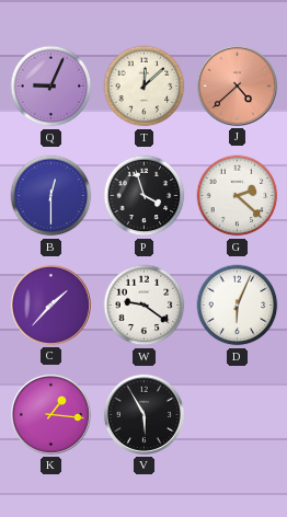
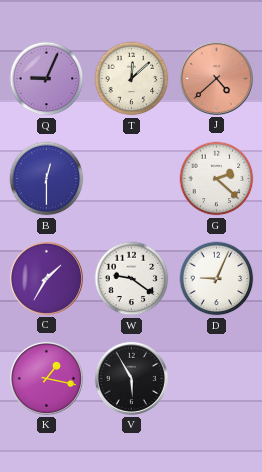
P: 3:57 -> none (145, 196)
C: 1:37 -> 1:35 (46, 278)
D: 6:04 -> 9:04 (217, 279)
K: 1:16 -> 1:17 (46, 378)
